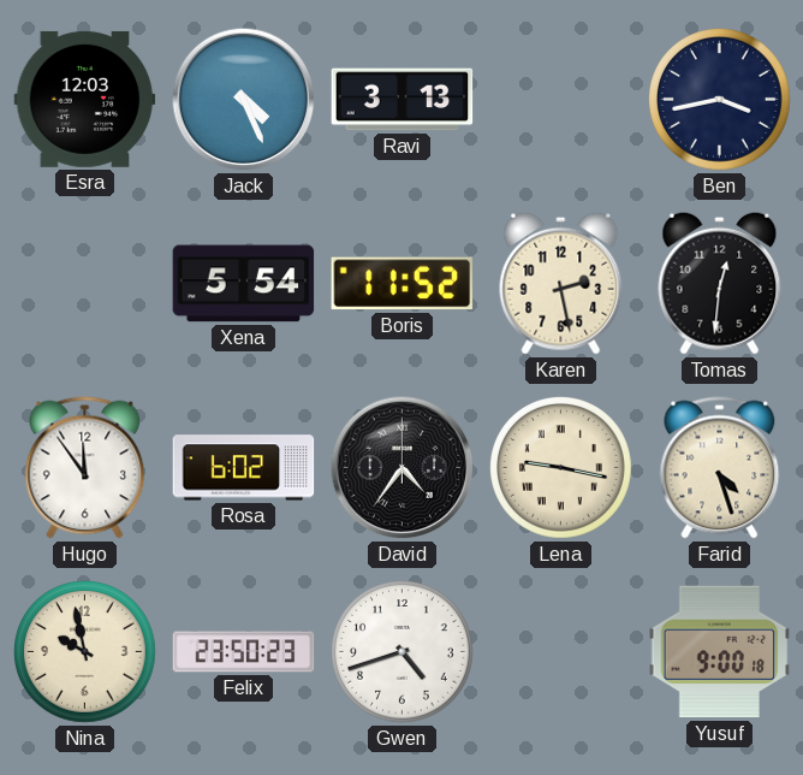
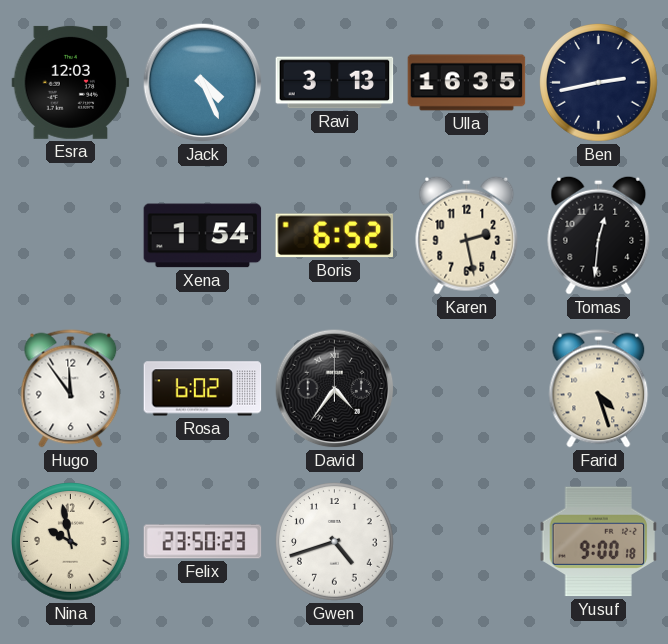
Ulla: none -> 16:35 (467, 83)
Ben: 3:43 -> 2:43 (599, 83)
Xena: 5:54 -> 1:54 (203, 236)
Boris: 11:52 -> 6:52 (335, 236)
Lena: 9:17 -> none (561, 468)
